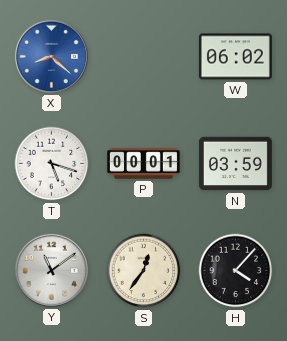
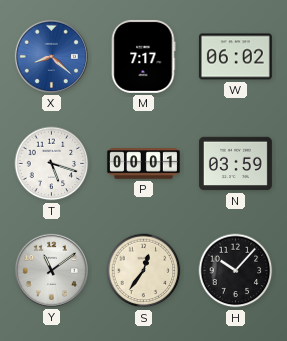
M: none -> 7:17 (143, 56)
H: 4:07 -> 10:07 (236, 271)
